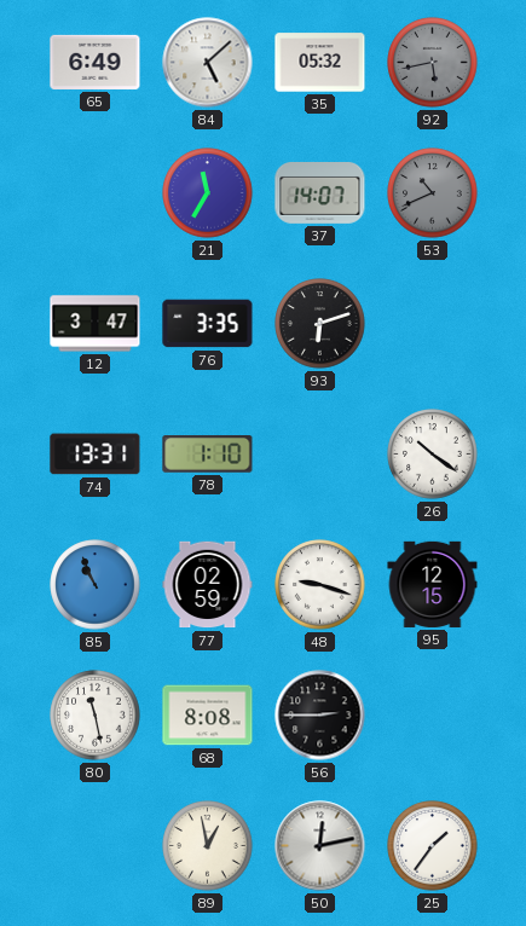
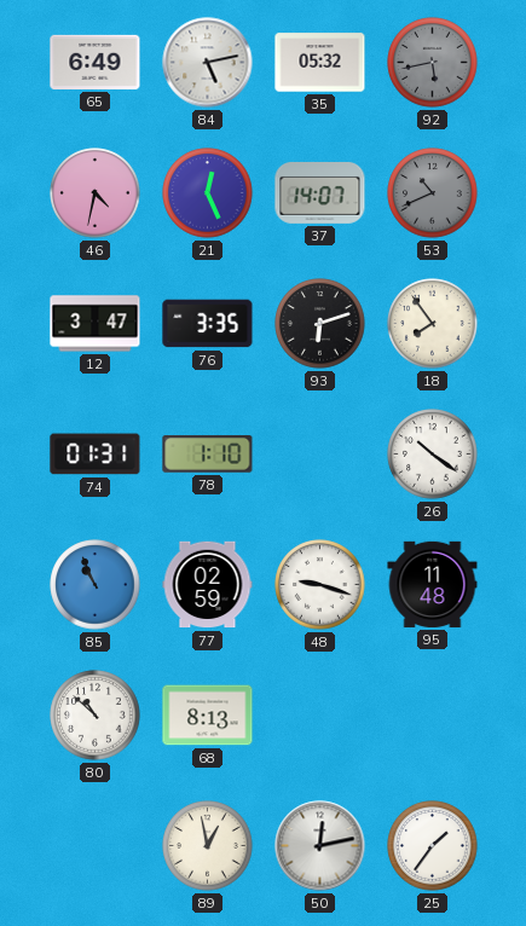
84: 5:08 -> 5:13 (208, 63)
46: none -> 4:32 (96, 193)
21: 11:35 -> 12:26 (208, 193)
18: none -> 7:54 (433, 324)
74: 13:31 -> 01:31 (96, 455)
95: 12:15 -> 11:48 (433, 584)
80: 11:28 -> 10:52 (96, 716)
68: 8:08 -> 8:13 (208, 716)
56: 2:45 -> none (320, 716)
